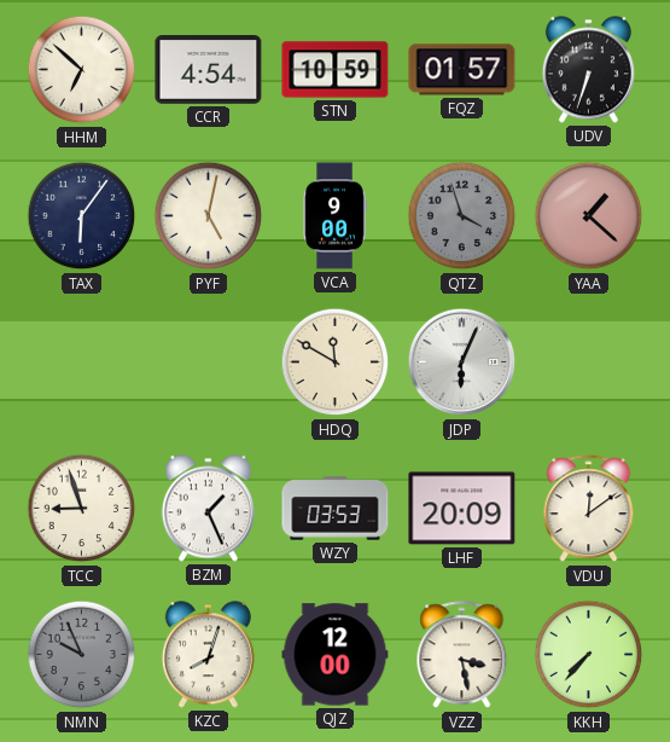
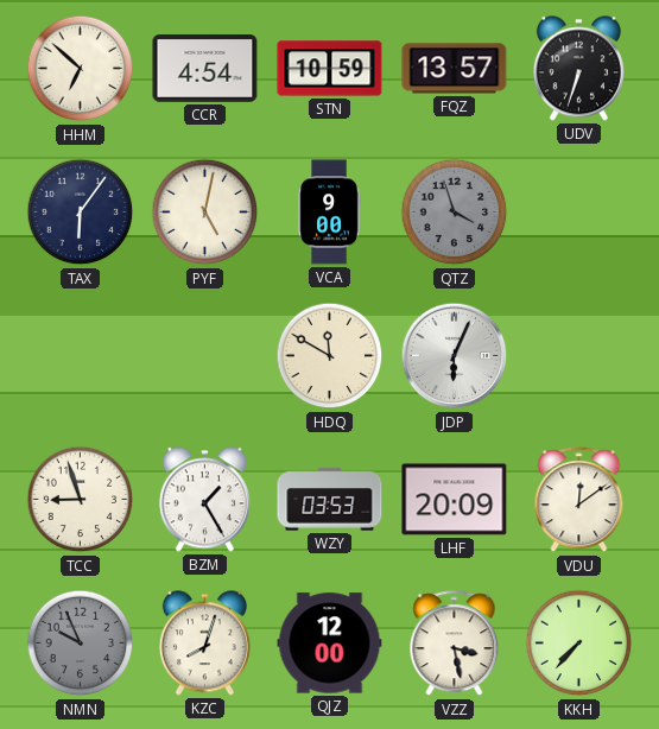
FQZ: 01:57 -> 13:57 (455, 69)
YAA: 1:22 -> none (589, 216)
BZM: 1:26 -> 1:25 (204, 500)
